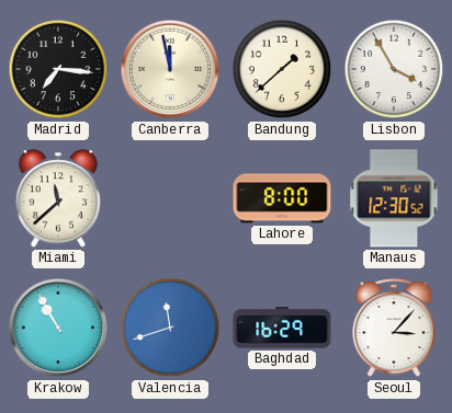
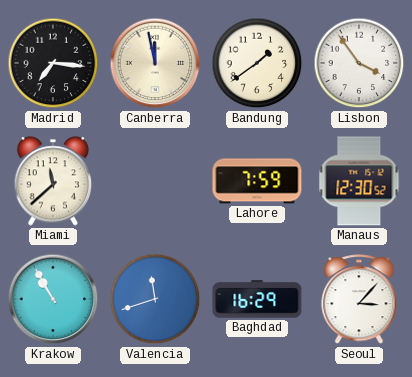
Bandung: 1:38 -> 1:39 (257, 63)
Lisbon: 3:55 -> 3:54 (359, 63)
Lahore: 8:00 -> 7:59 (257, 181)
